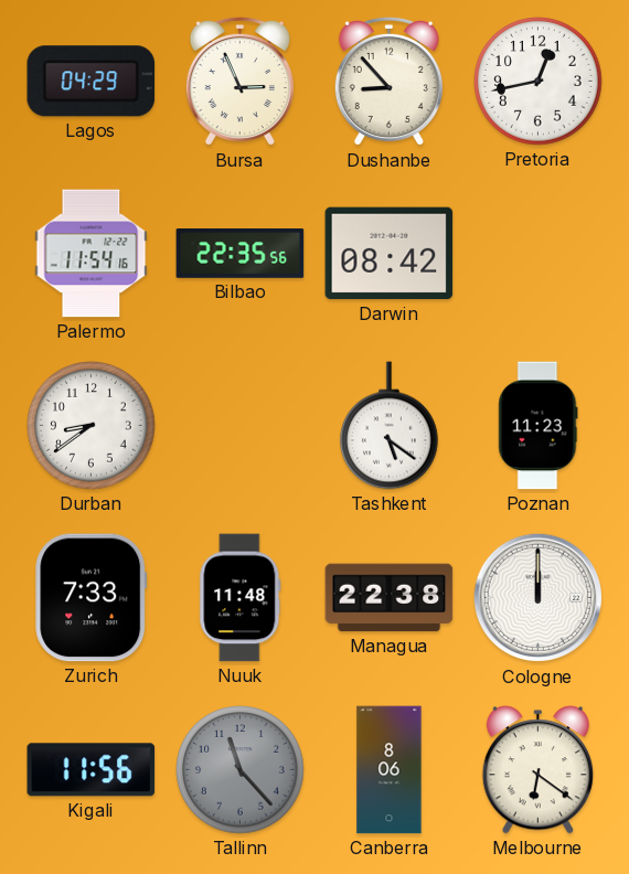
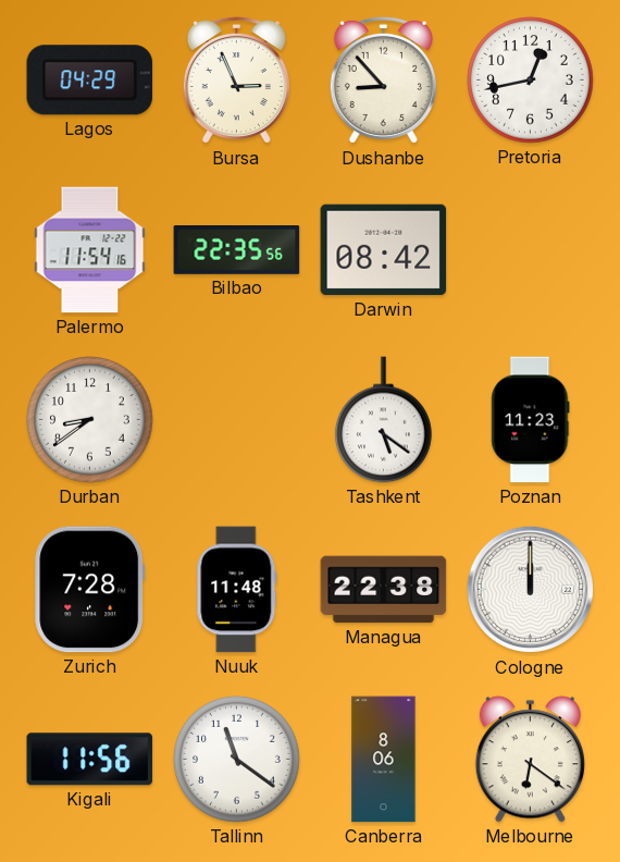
Zurich: 7:33 -> 7:28 (90, 590)
Tallinn: 11:23 -> 11:21 (237, 760)
Tallinn dial: grey -> white (237, 760)
